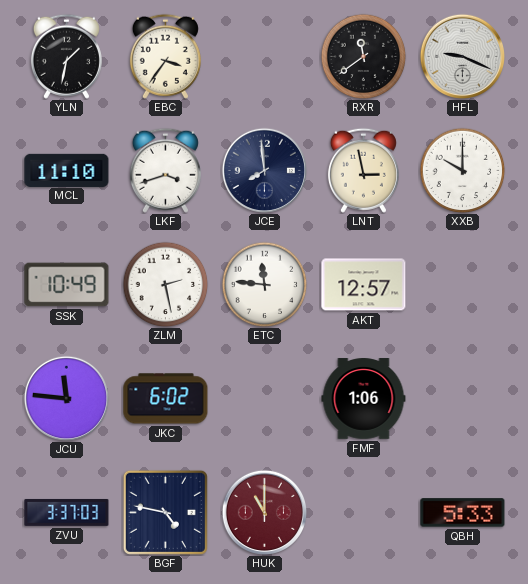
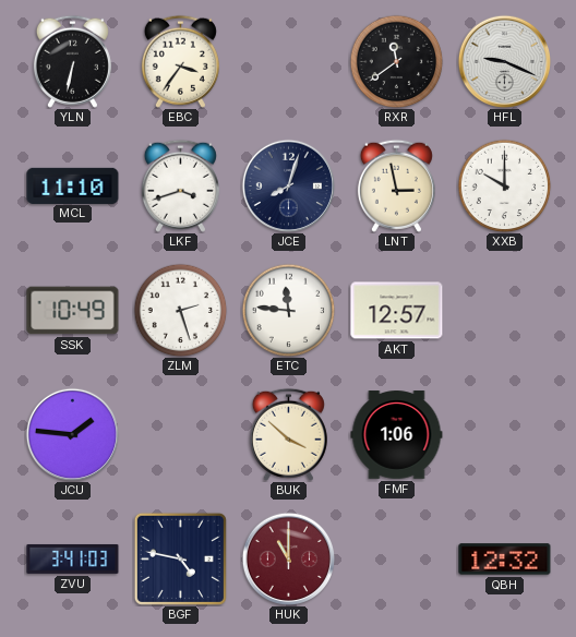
YLN: 1:32 -> 6:32 (72, 61)
JCE: 7:59 -> 8:03 (288, 185)
ZLM: 2:28 -> 2:27 (180, 310)
JCU: 11:46 -> 1:46 (72, 434)
JKC: 6:02 -> none (166, 399)
BUK: none -> 3:52 (288, 434)
ZVU: 3:37 -> 3:41 (73, 558)
QBH: 5:33 -> 12:32 (505, 560)
